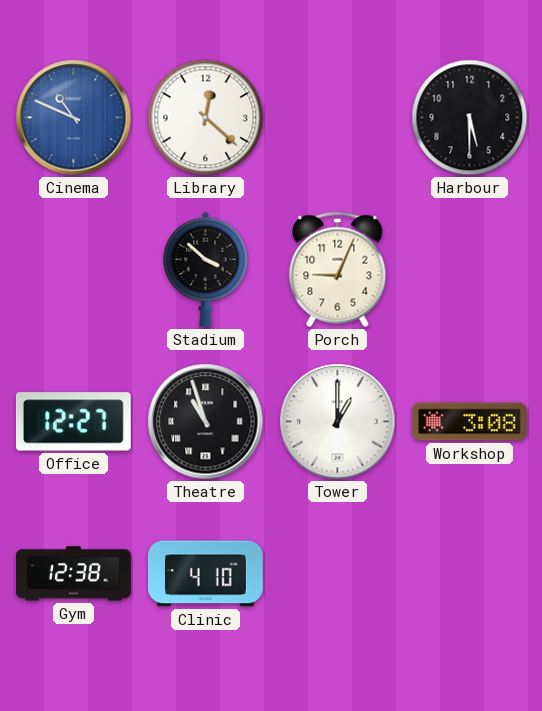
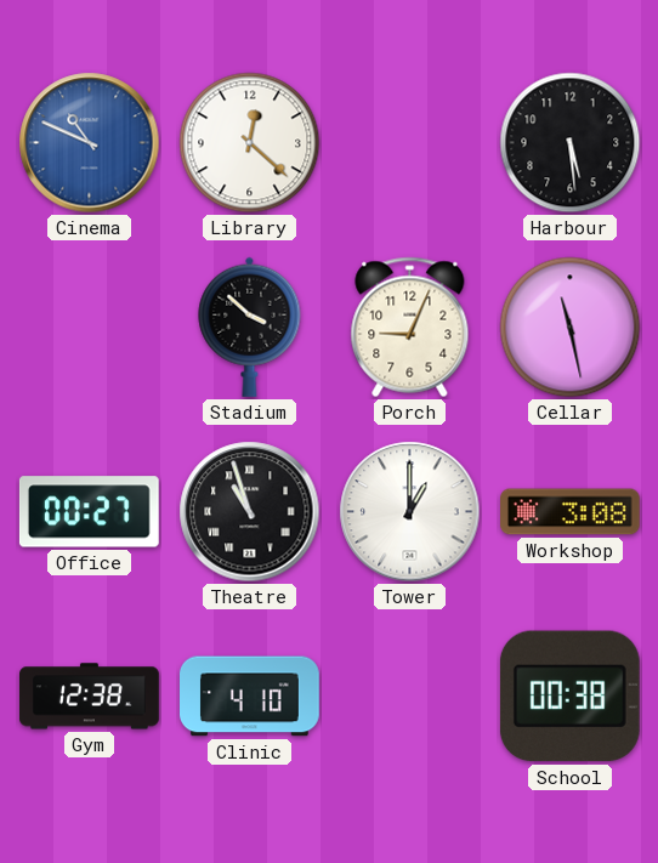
Harbour: 5:30 -> 5:29 (571, 143)
Cellar: none -> 11:28 (571, 328)
Office: 12:27 -> 00:27 (89, 512)
School: none -> 00:38 (569, 697)
